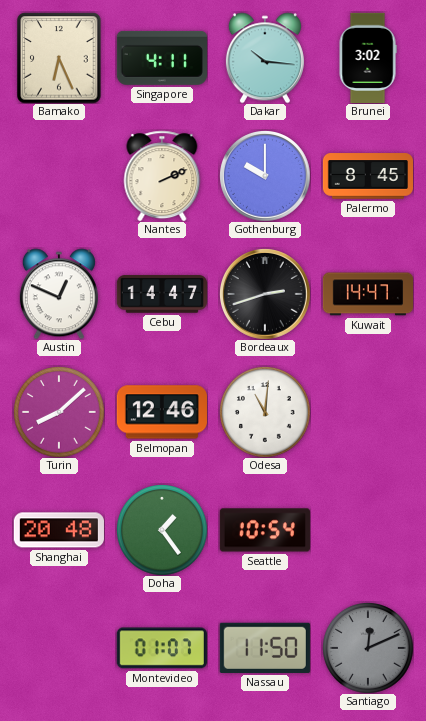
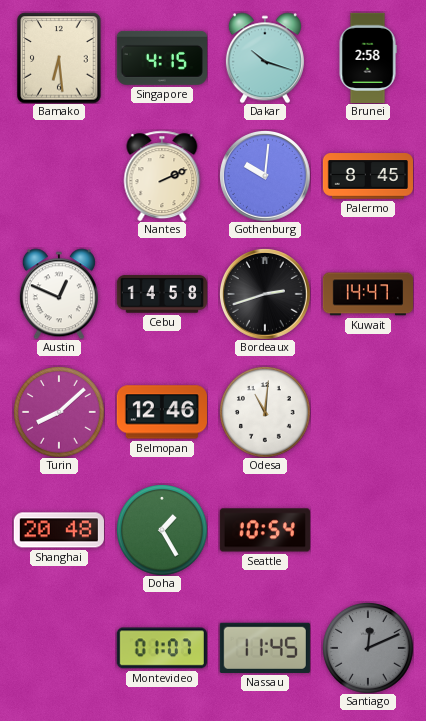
Bamako: 6:26 -> 6:29 (59, 58)
Singapore: 4:11 -> 4:15 (162, 58)
Dakar: 10:16 -> 10:18 (265, 58)
Brunei: 3:02 -> 2:58 (368, 57)
Gothenburg: 10:00 -> 10:01 (265, 176)
Cebu: 14:47 -> 14:58 (161, 294)
Doha: 1:24 -> 1:25 (162, 530)
Nassau: 11:50 -> 11:45 (265, 648)
